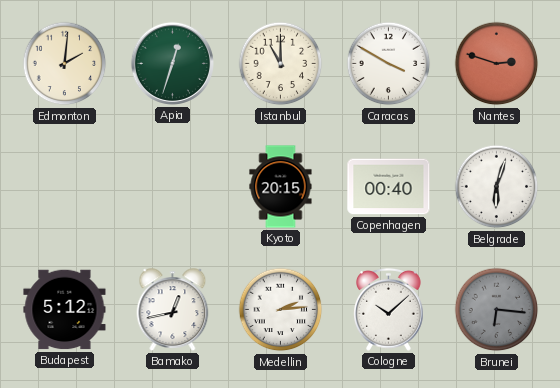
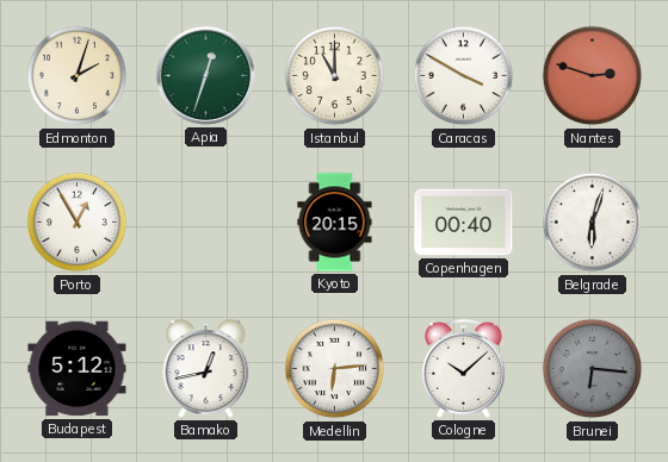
Edmonton: 2:01 -> 2:03 (78, 76)
Porto: none -> 12:55 (78, 223)
Medellin: 2:14 -> 6:14 (335, 369)
